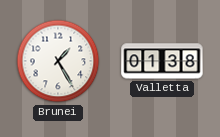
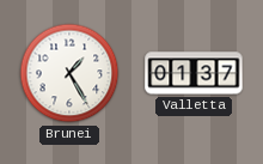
Valletta: 01:38 -> 01:37 (194, 73)
